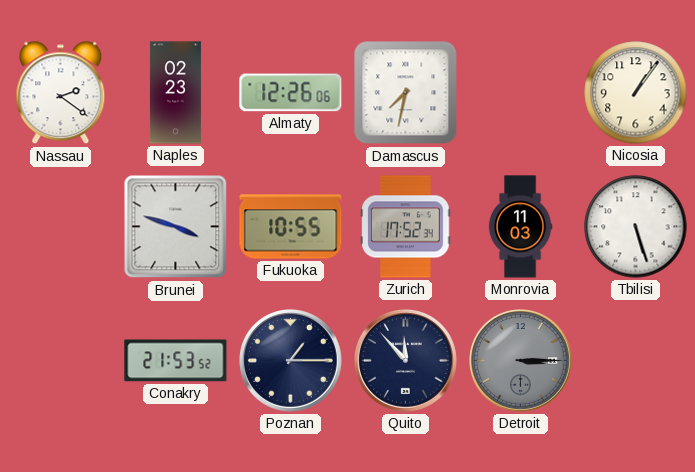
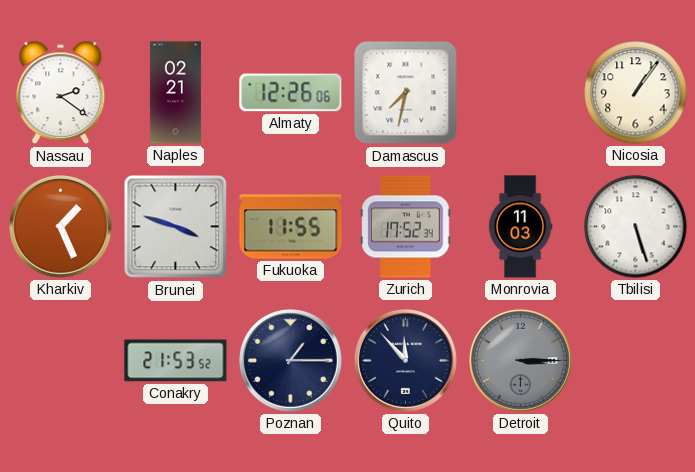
Naples: 02:23 -> 02:21 (175, 93)
Kharkiv: none -> 1:26 (61, 227)
Fukuoka: 10:55 -> 11:55 (291, 227)
